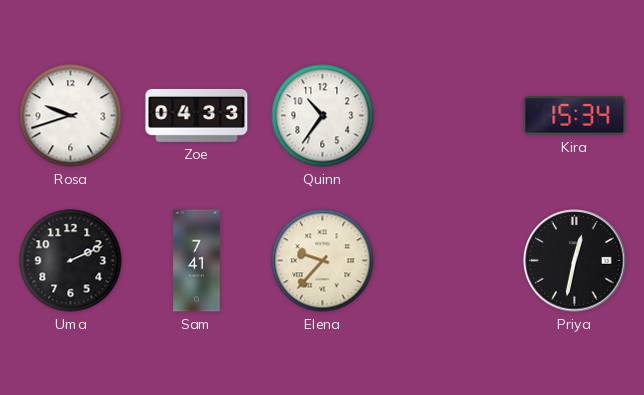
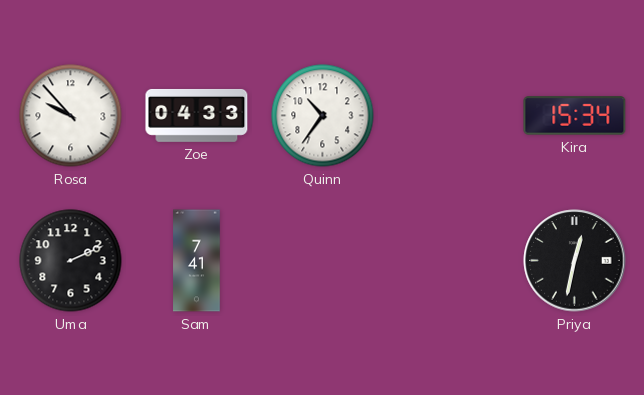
Rosa: 9:42 -> 9:53 (71, 116)
Elena: 9:37 -> none (323, 261)
